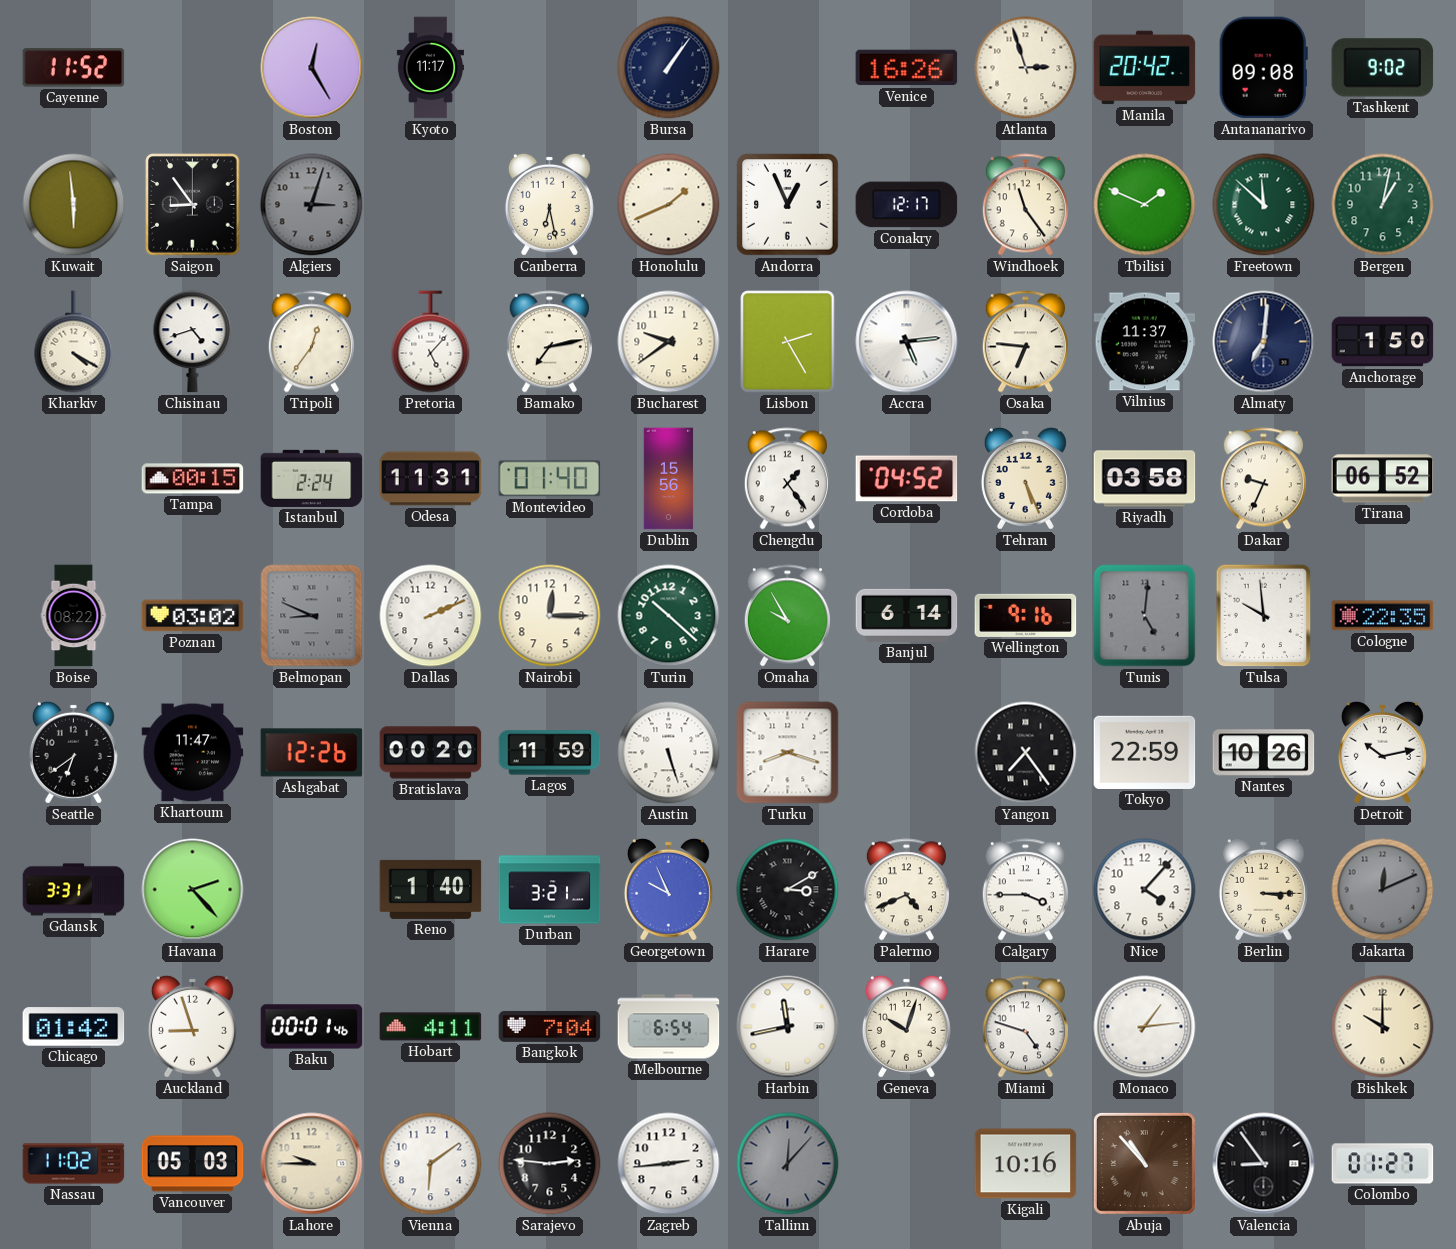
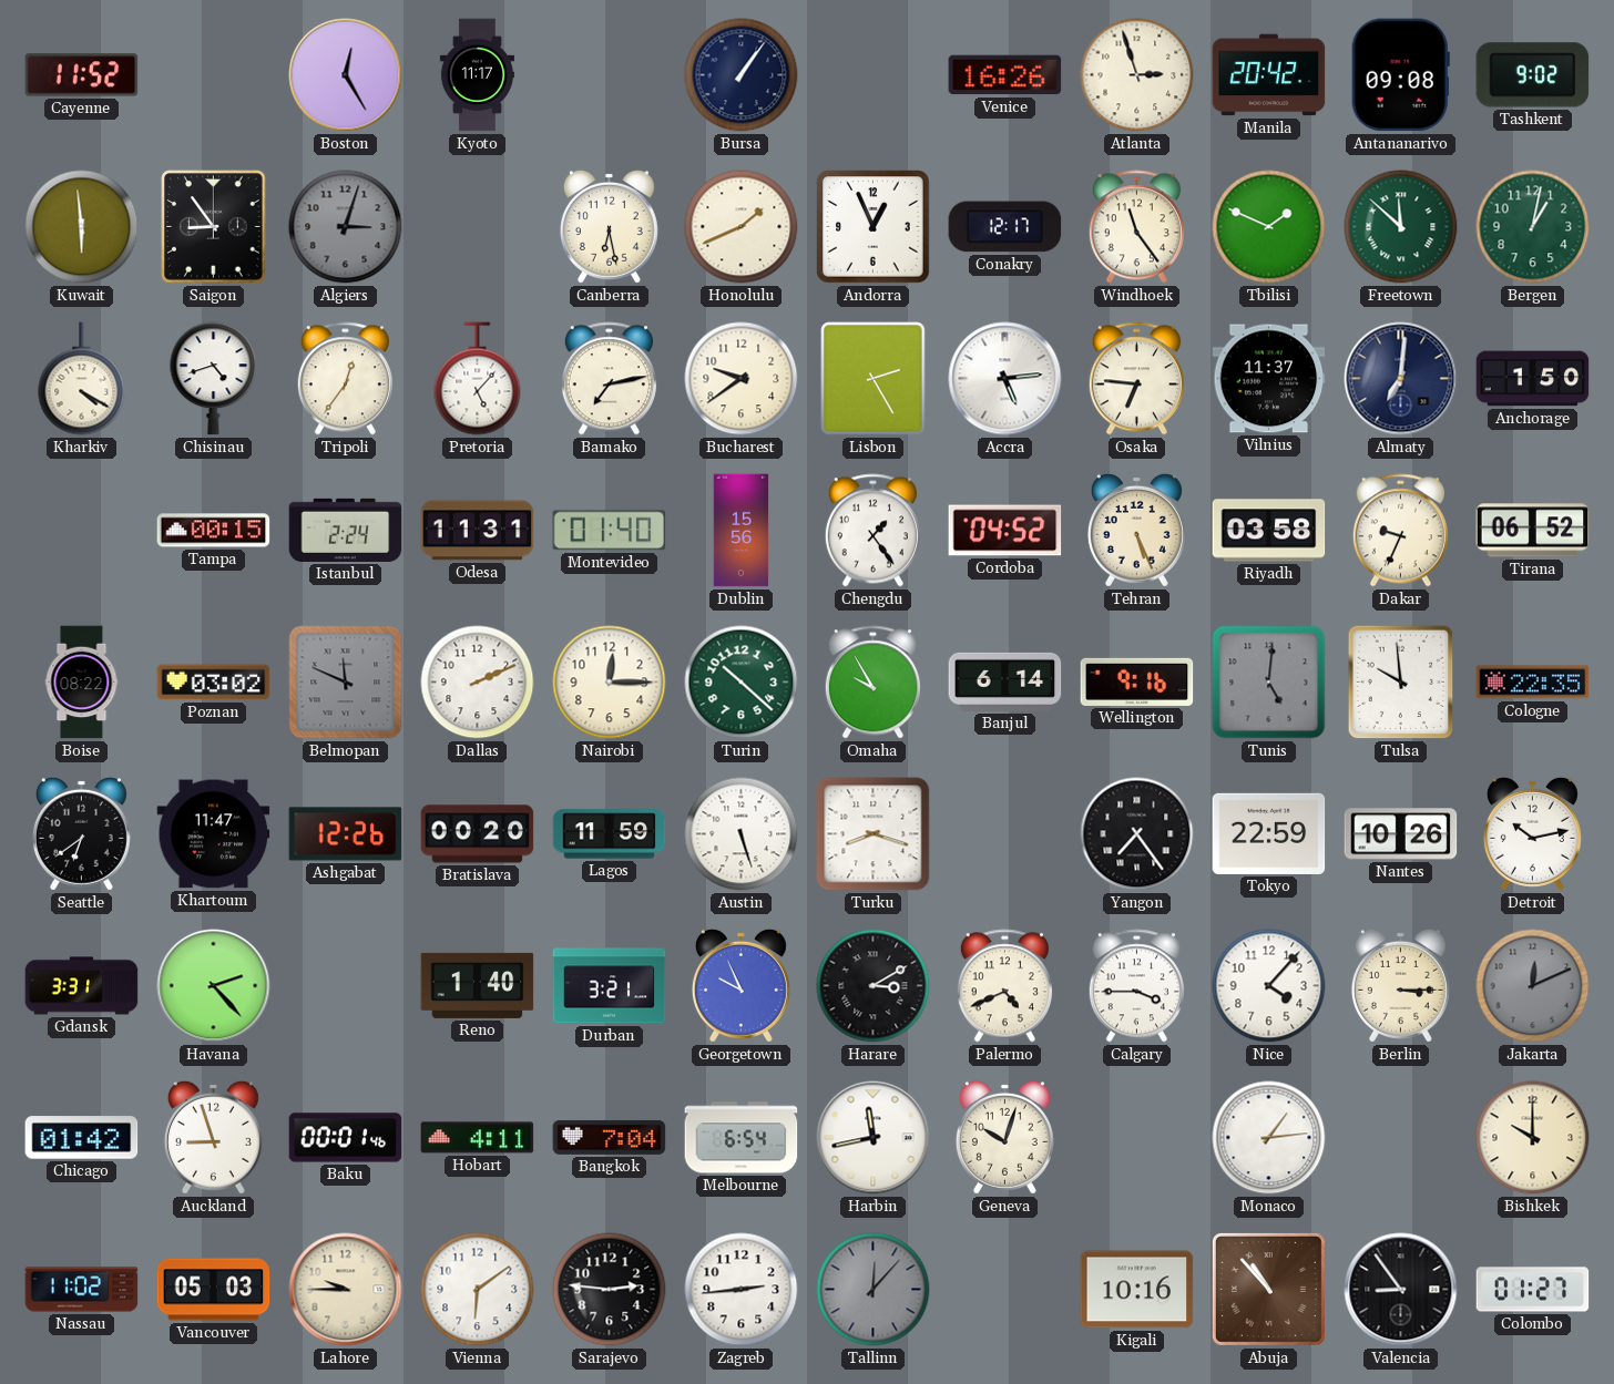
Belmopan: 8:49 -> 11:49 (346, 683)
Miami: 4:48 -> none (1025, 1027)
